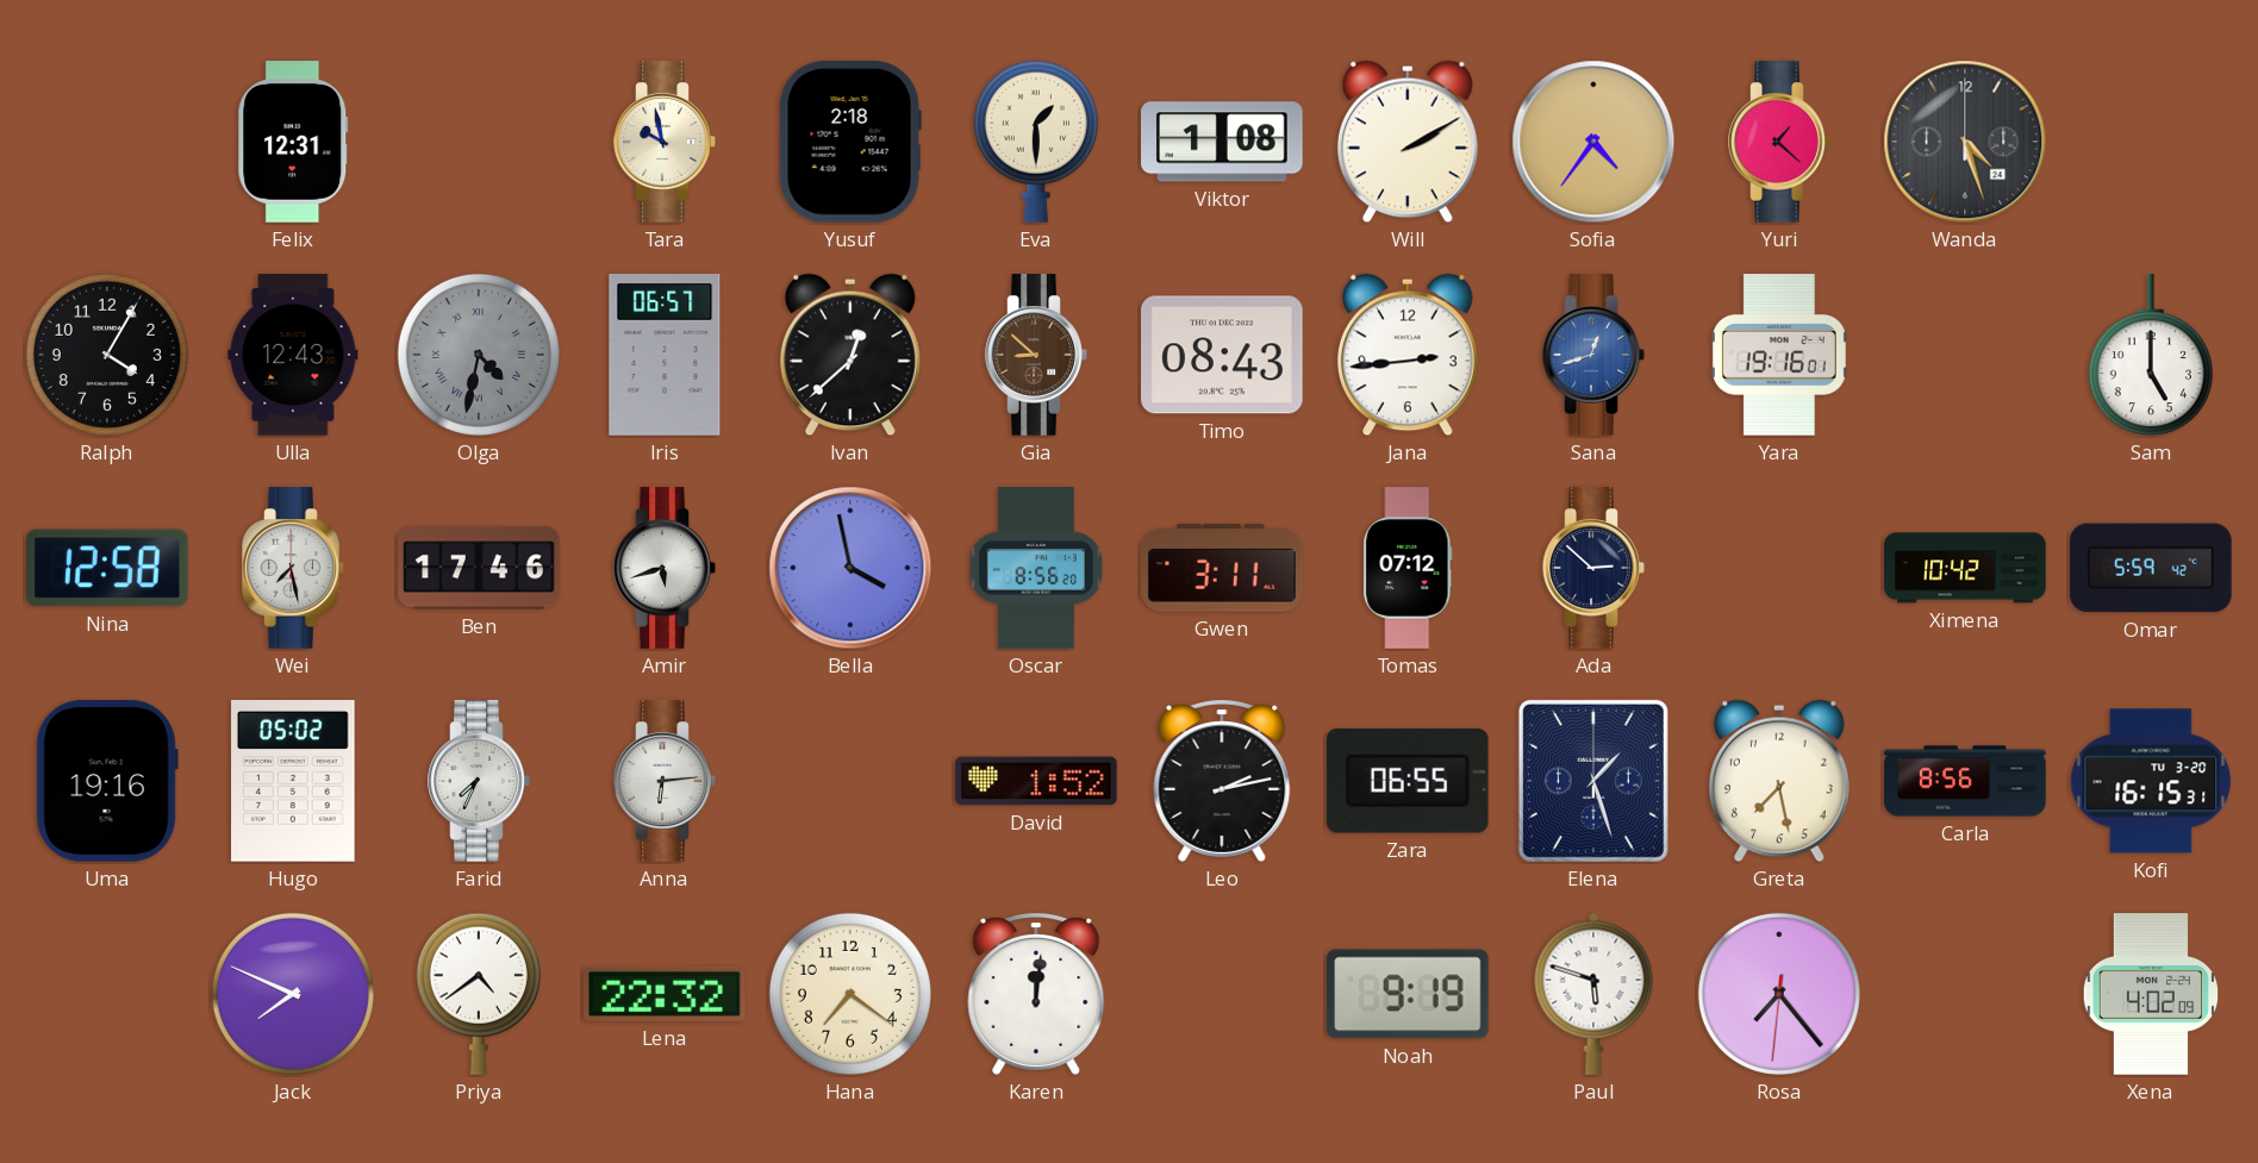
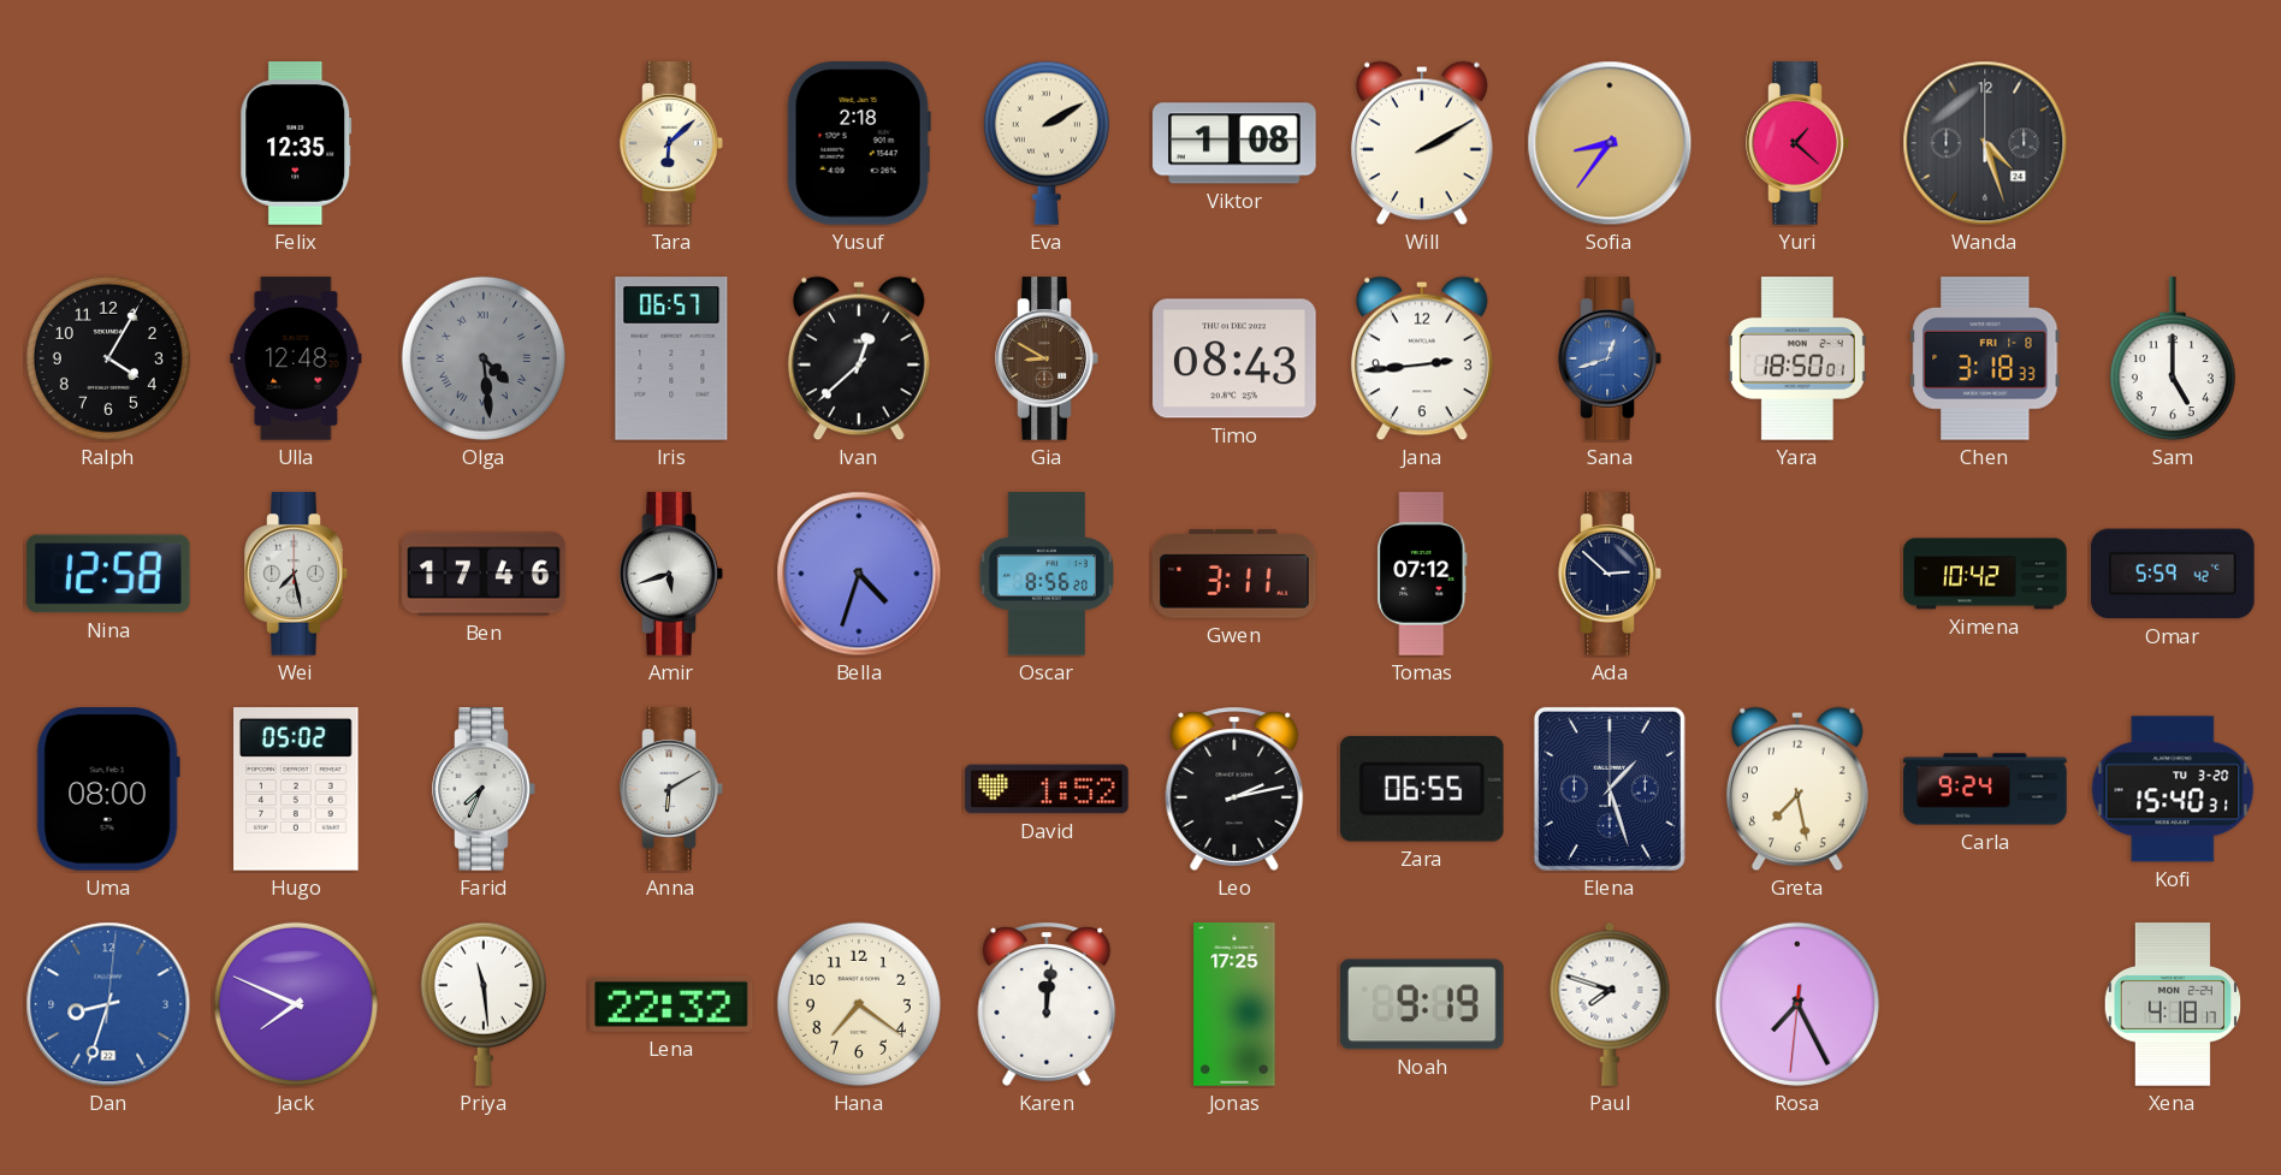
Felix: 12:31 -> 12:35 (296, 143)
Tara: 9:58 -> 6:08 (671, 143)
Eva: 1:30 -> 2:10 (1047, 143)
Sofia: 4:36 -> 8:36 (1610, 143)
Ulla: 12:43 -> 12:48 (296, 358)
Olga: 4:32 -> 4:29 (484, 358)
Gia: 8:52 -> 8:50 (1047, 358)
Yara: 19:16 -> 18:50 (1797, 358)
Chen: none -> 3:18 (1985, 360)
Bella: 3:58 -> 4:33 (859, 574)
Uma: 19:16 -> 08:00 (108, 789)
Anna: 6:14 -> 6:10 (671, 789)
Carla: 8:56 -> 9:24 (1985, 789)
Kofi: 16:15 -> 15:40 (2173, 789)
Dan: none -> 8:33 (108, 1004)
Priya: 4:39 -> 11:29 (484, 1004)
Jonas: none -> 17:25 (1234, 1004)
Paul: 5:48 -> 7:48 (1610, 1004)
Rosa: 7:23 -> 7:25 (1797, 1004)
Xena: 4:02 -> 4:18 (2172, 1004)
